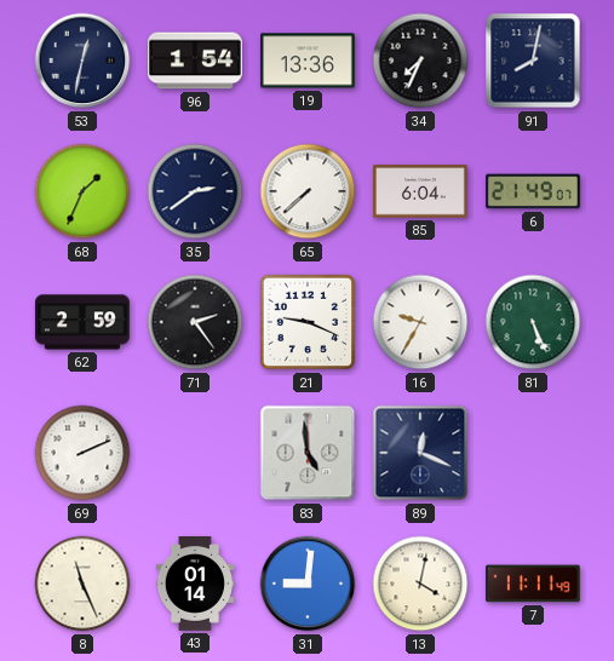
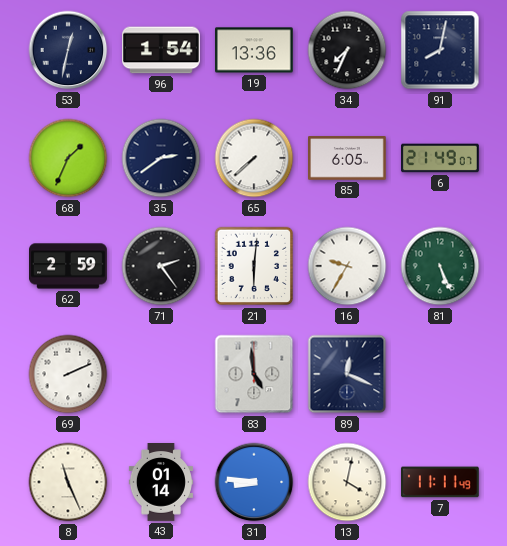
85: 6:04 -> 6:05 (348, 158)
21: 9:19 -> 6:01 (254, 266)
31: 9:01 -> 8:46 (254, 482)
